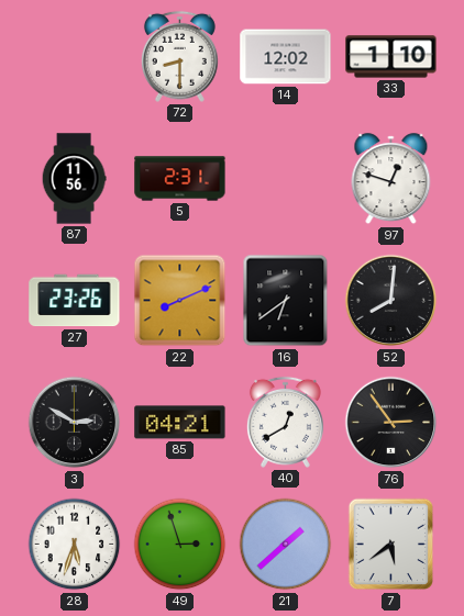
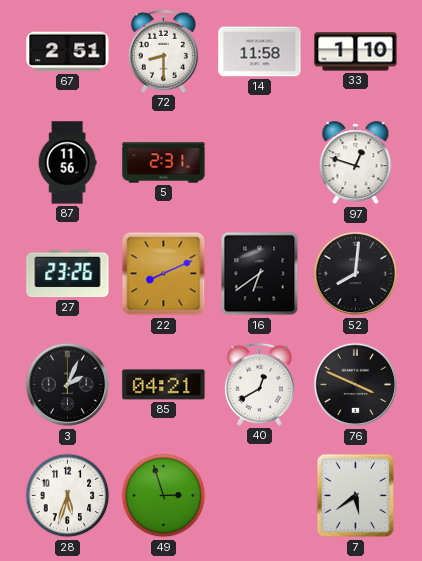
67: none -> 2:51 (68, 52)
14: 12:02 -> 11:58 (260, 52)
3: 2:50 -> 2:04 (68, 385)
76: 2:54 -> 3:49 (356, 385)
21: 1:38 -> none (286, 545)
